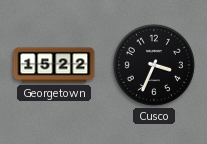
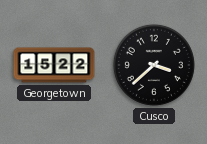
Cusco: 3:34 -> 3:38 (154, 65)
